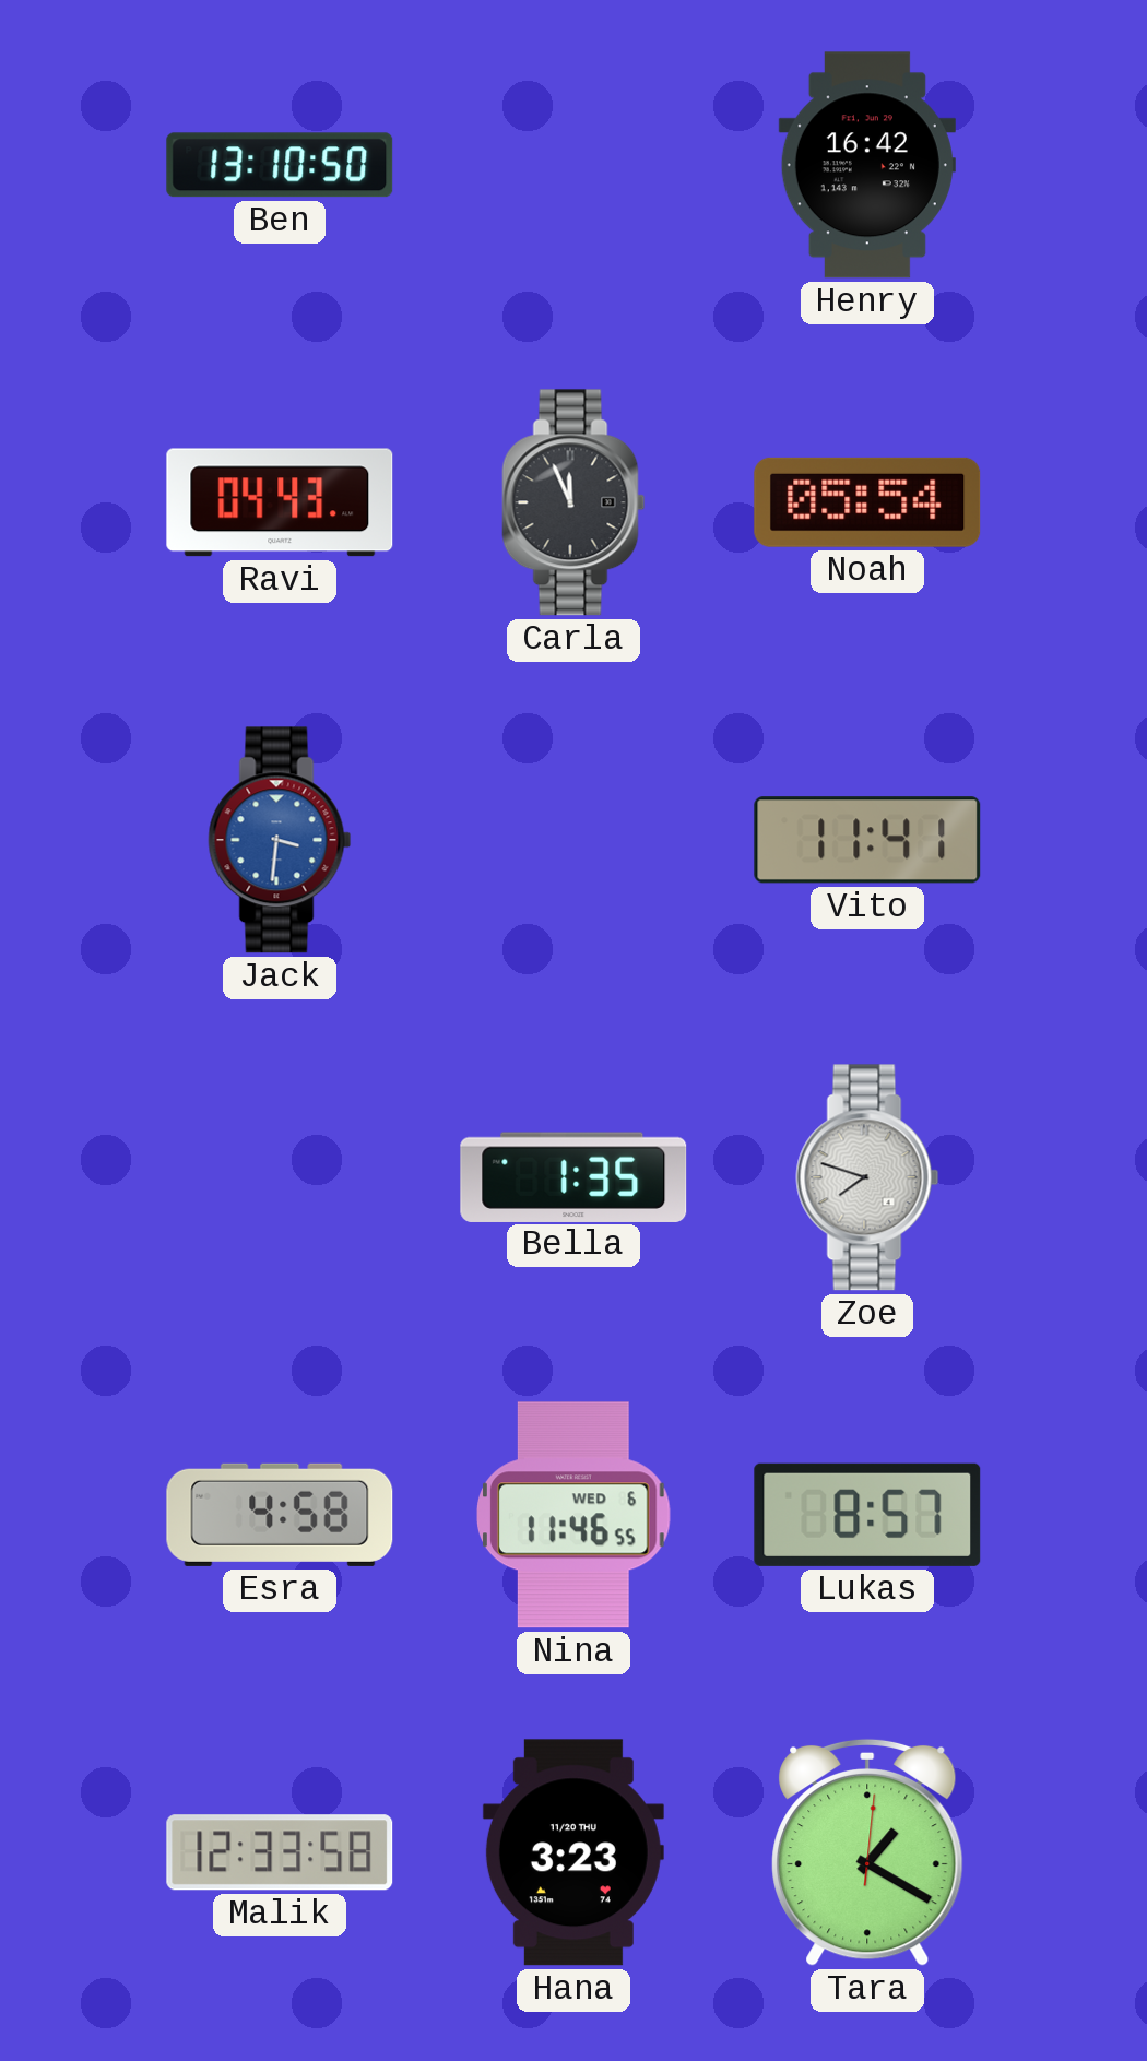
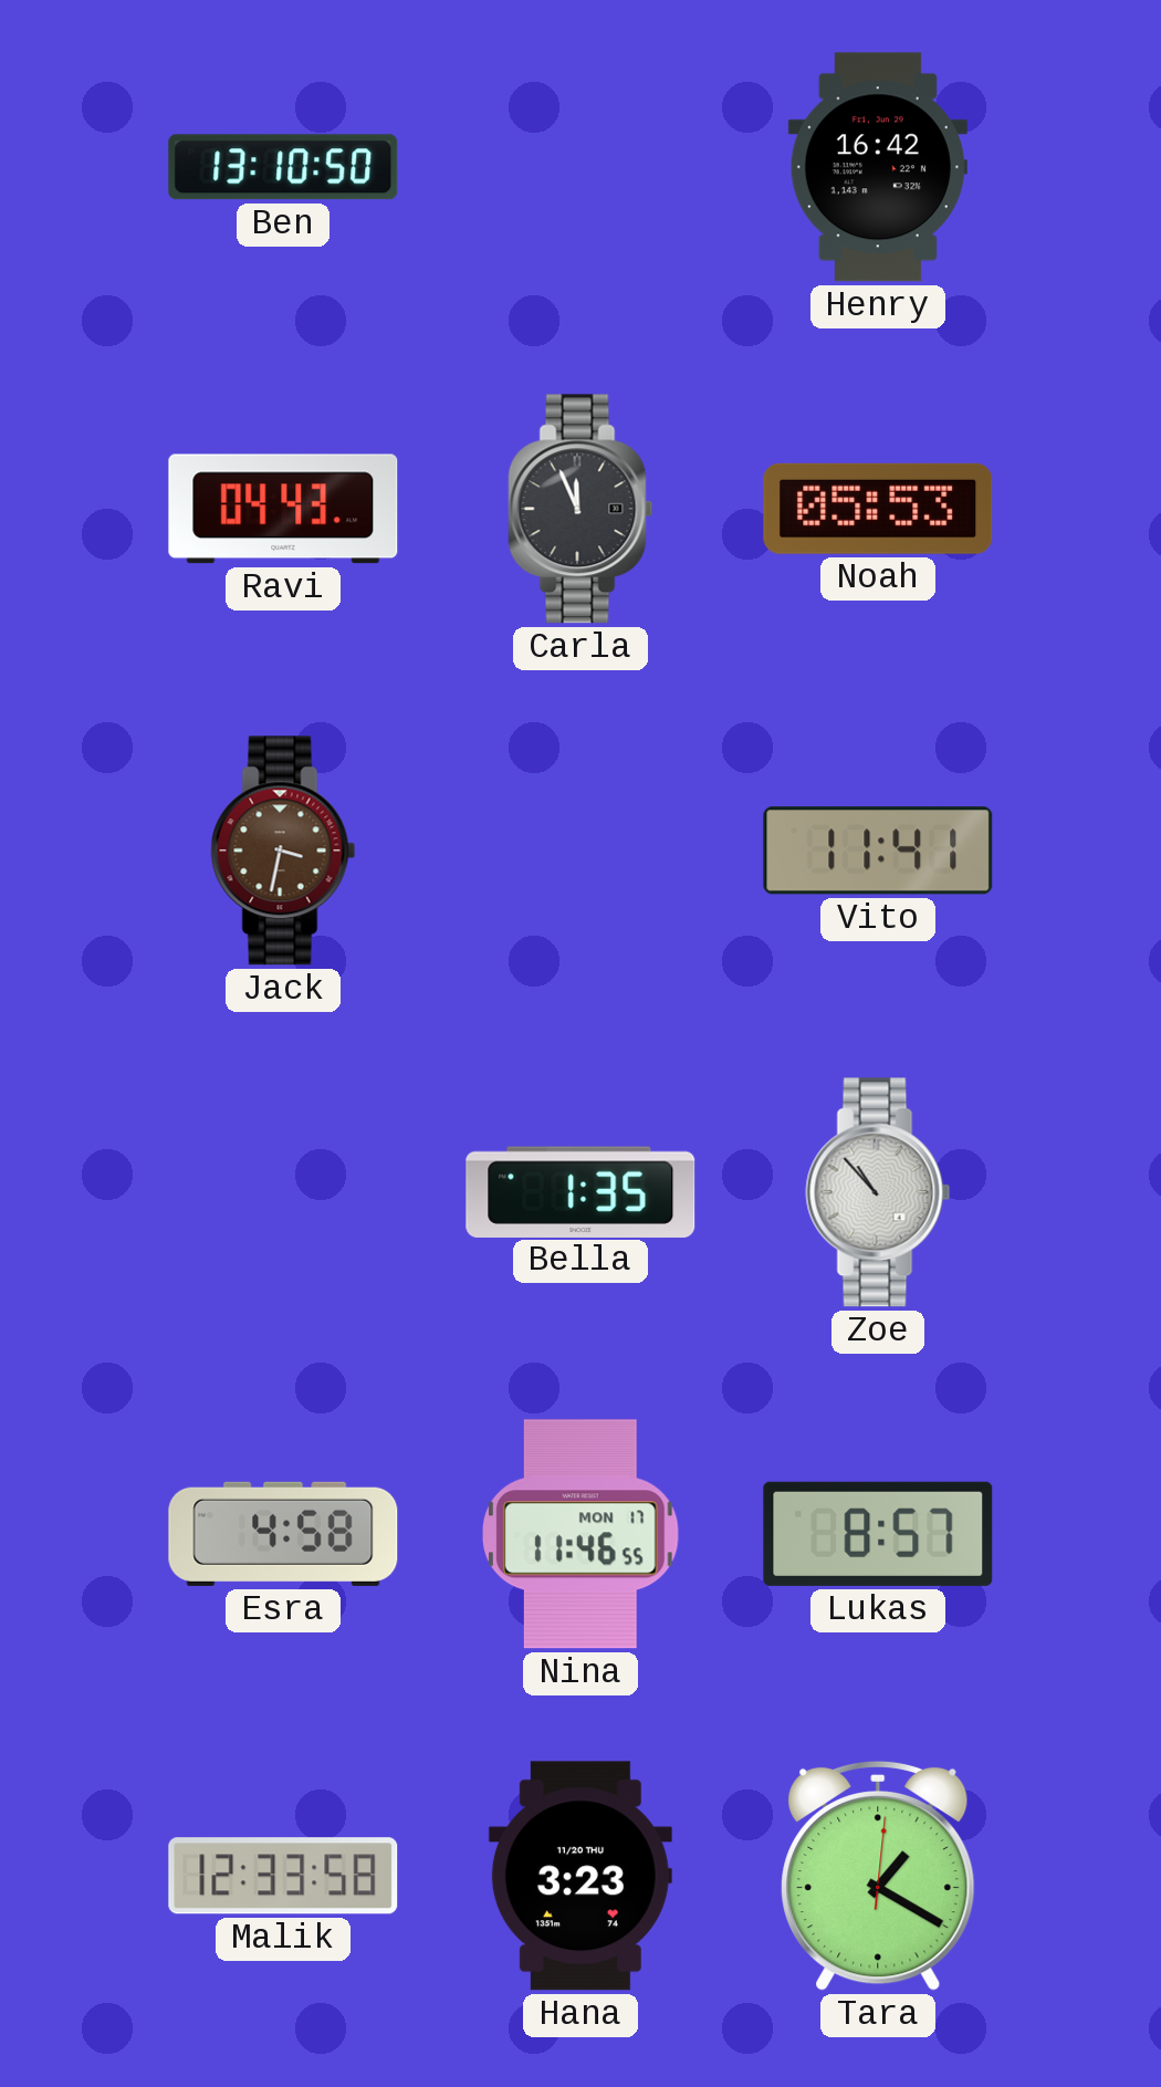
Noah: 05:54 -> 05:53 (878, 509)
Jack: 3:31 -> 3:32 (283, 851)
Jack dial: blue -> brown (283, 851)
Zoe: 7:48 -> 10:53 (878, 1192)
Nina date: WED 6 -> MON 17 (582, 1534)
